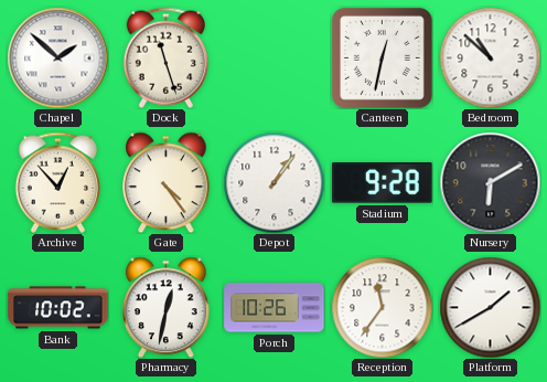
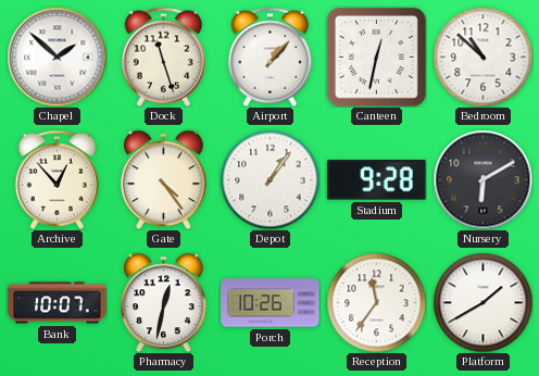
Airport: none -> 1:07 (269, 57)
Bank: 10:02 -> 10:07 (58, 303)
